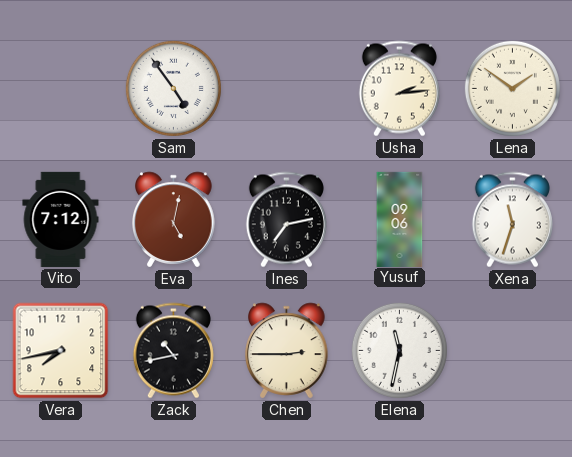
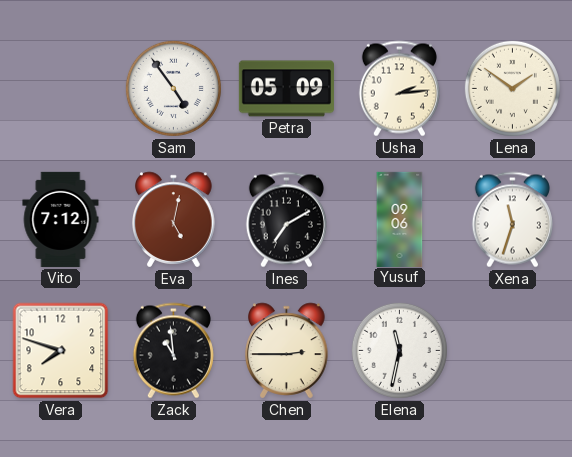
Petra: none -> 05:09 (286, 89)
Ines: 7:13 -> 7:10 (286, 220)
Vera: 7:43 -> 7:48 (61, 351)
Zack: 10:43 -> 10:59 (173, 351)
